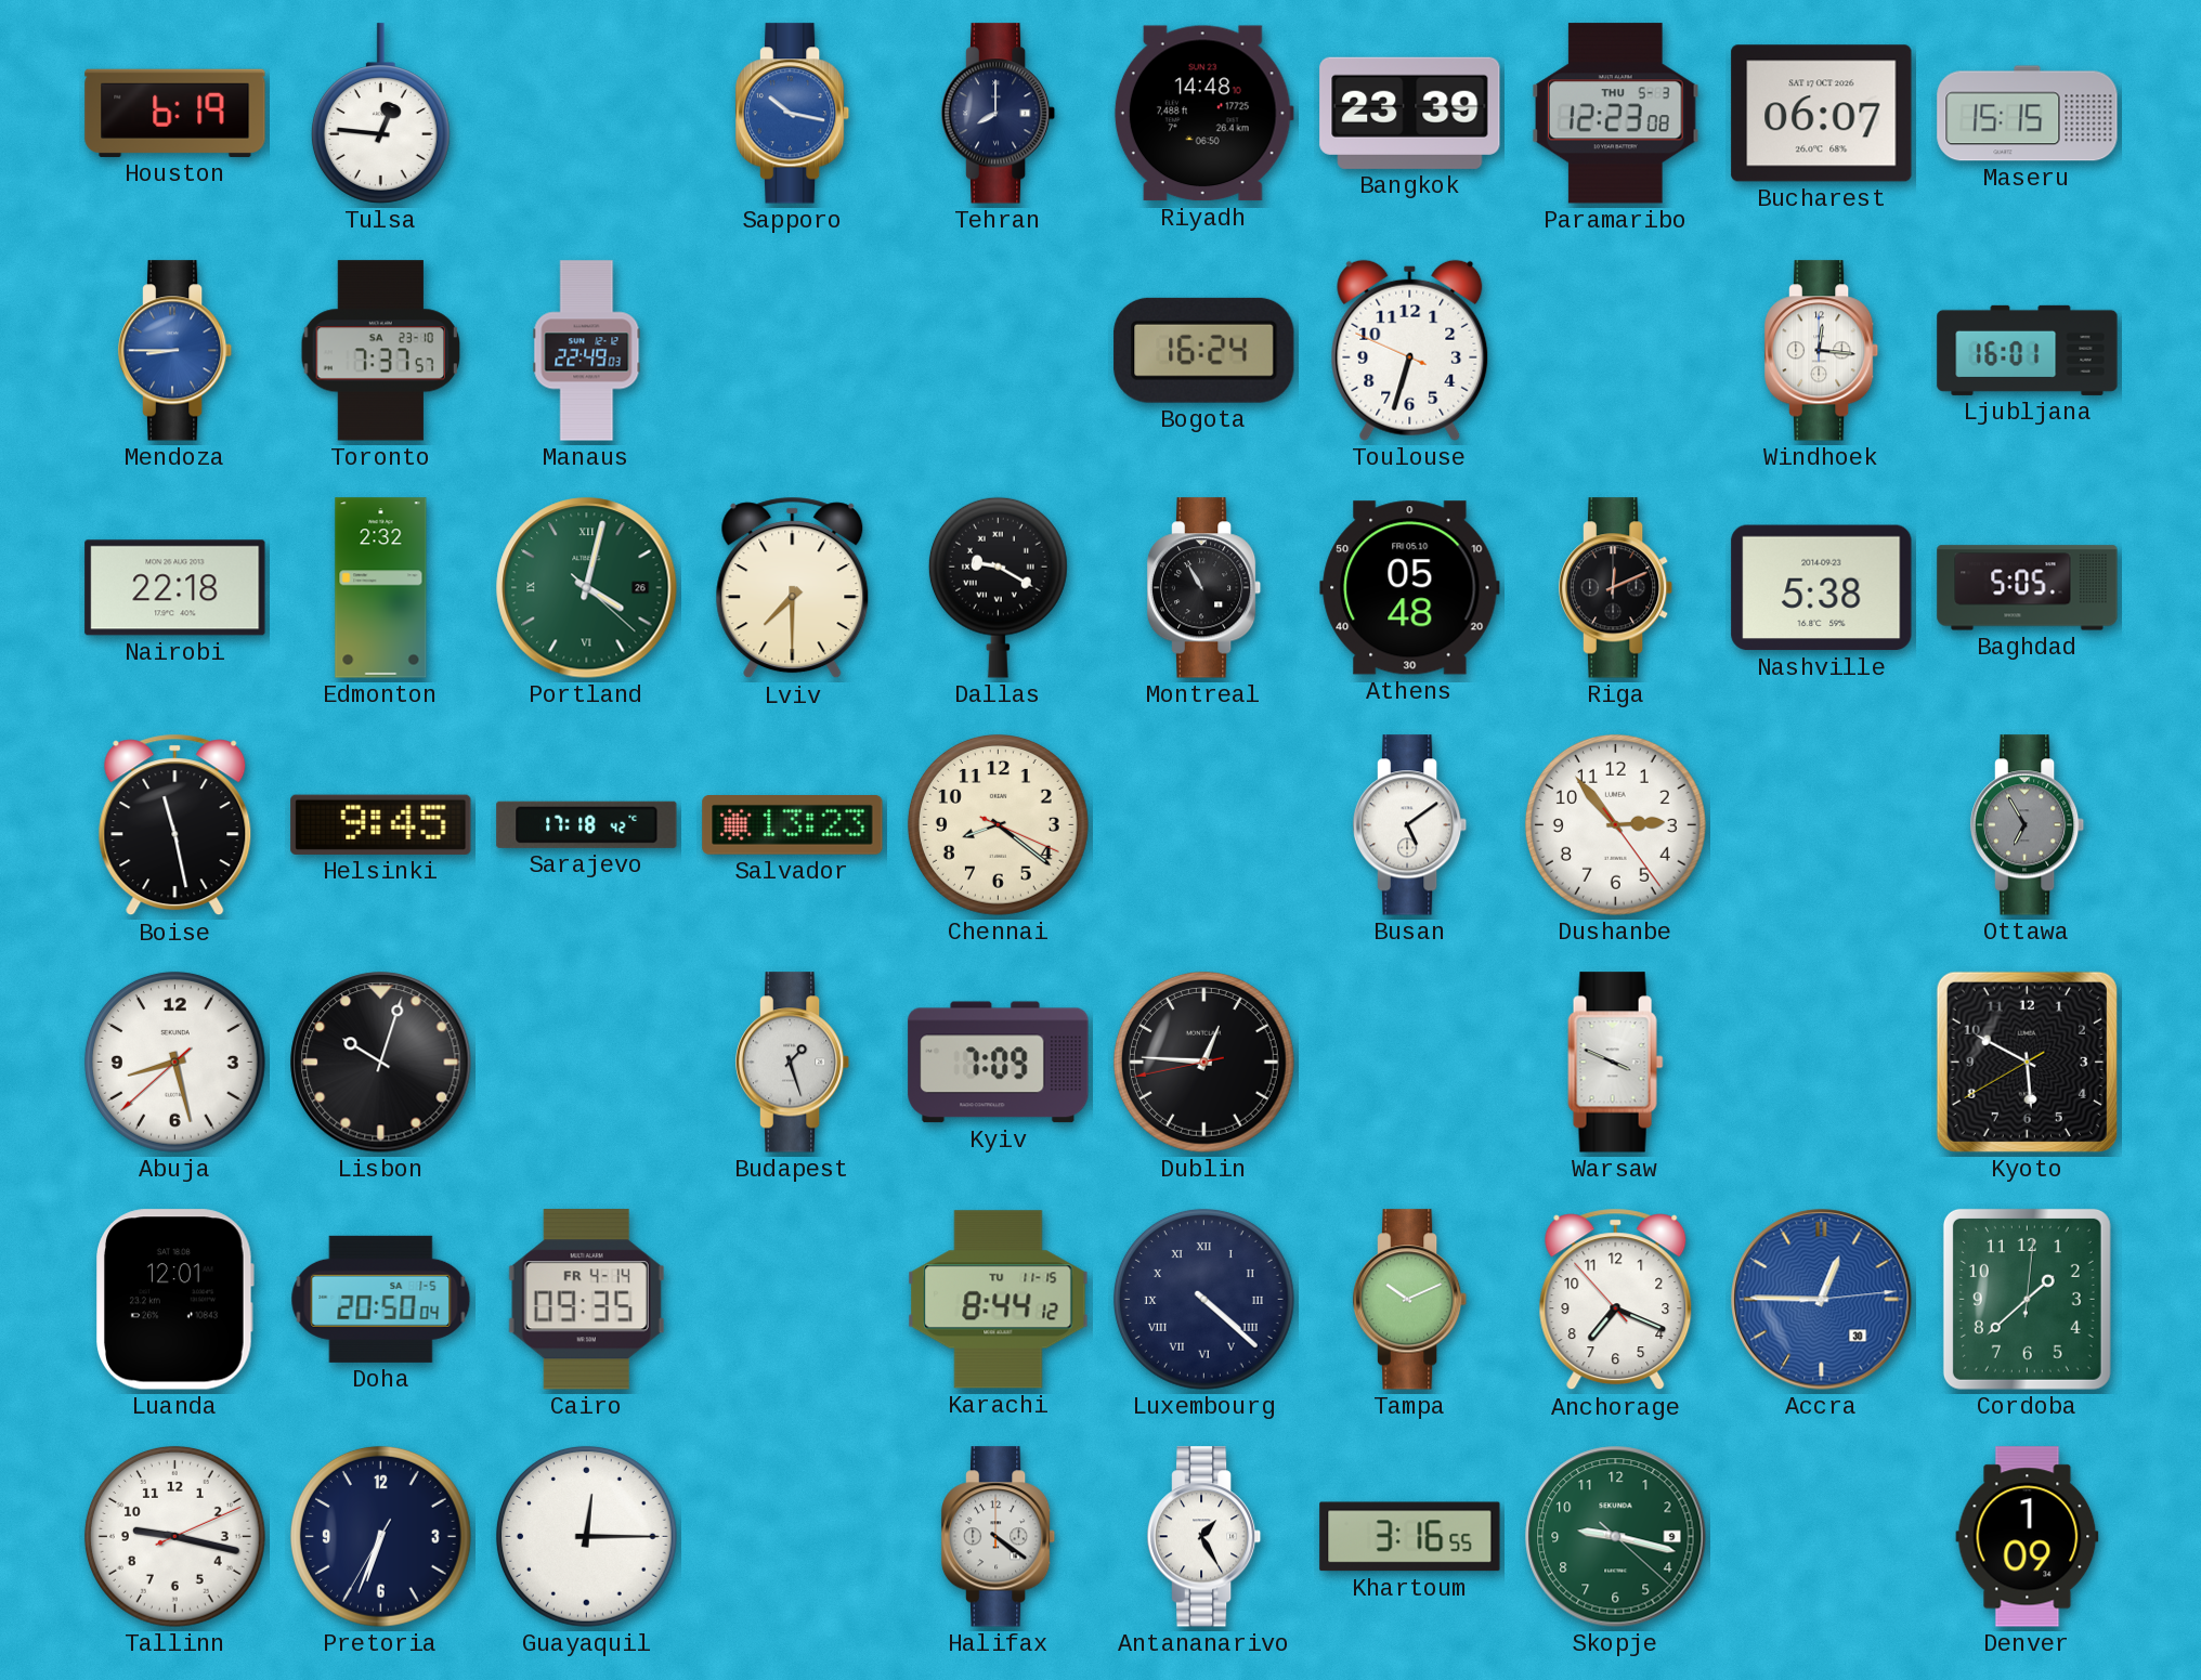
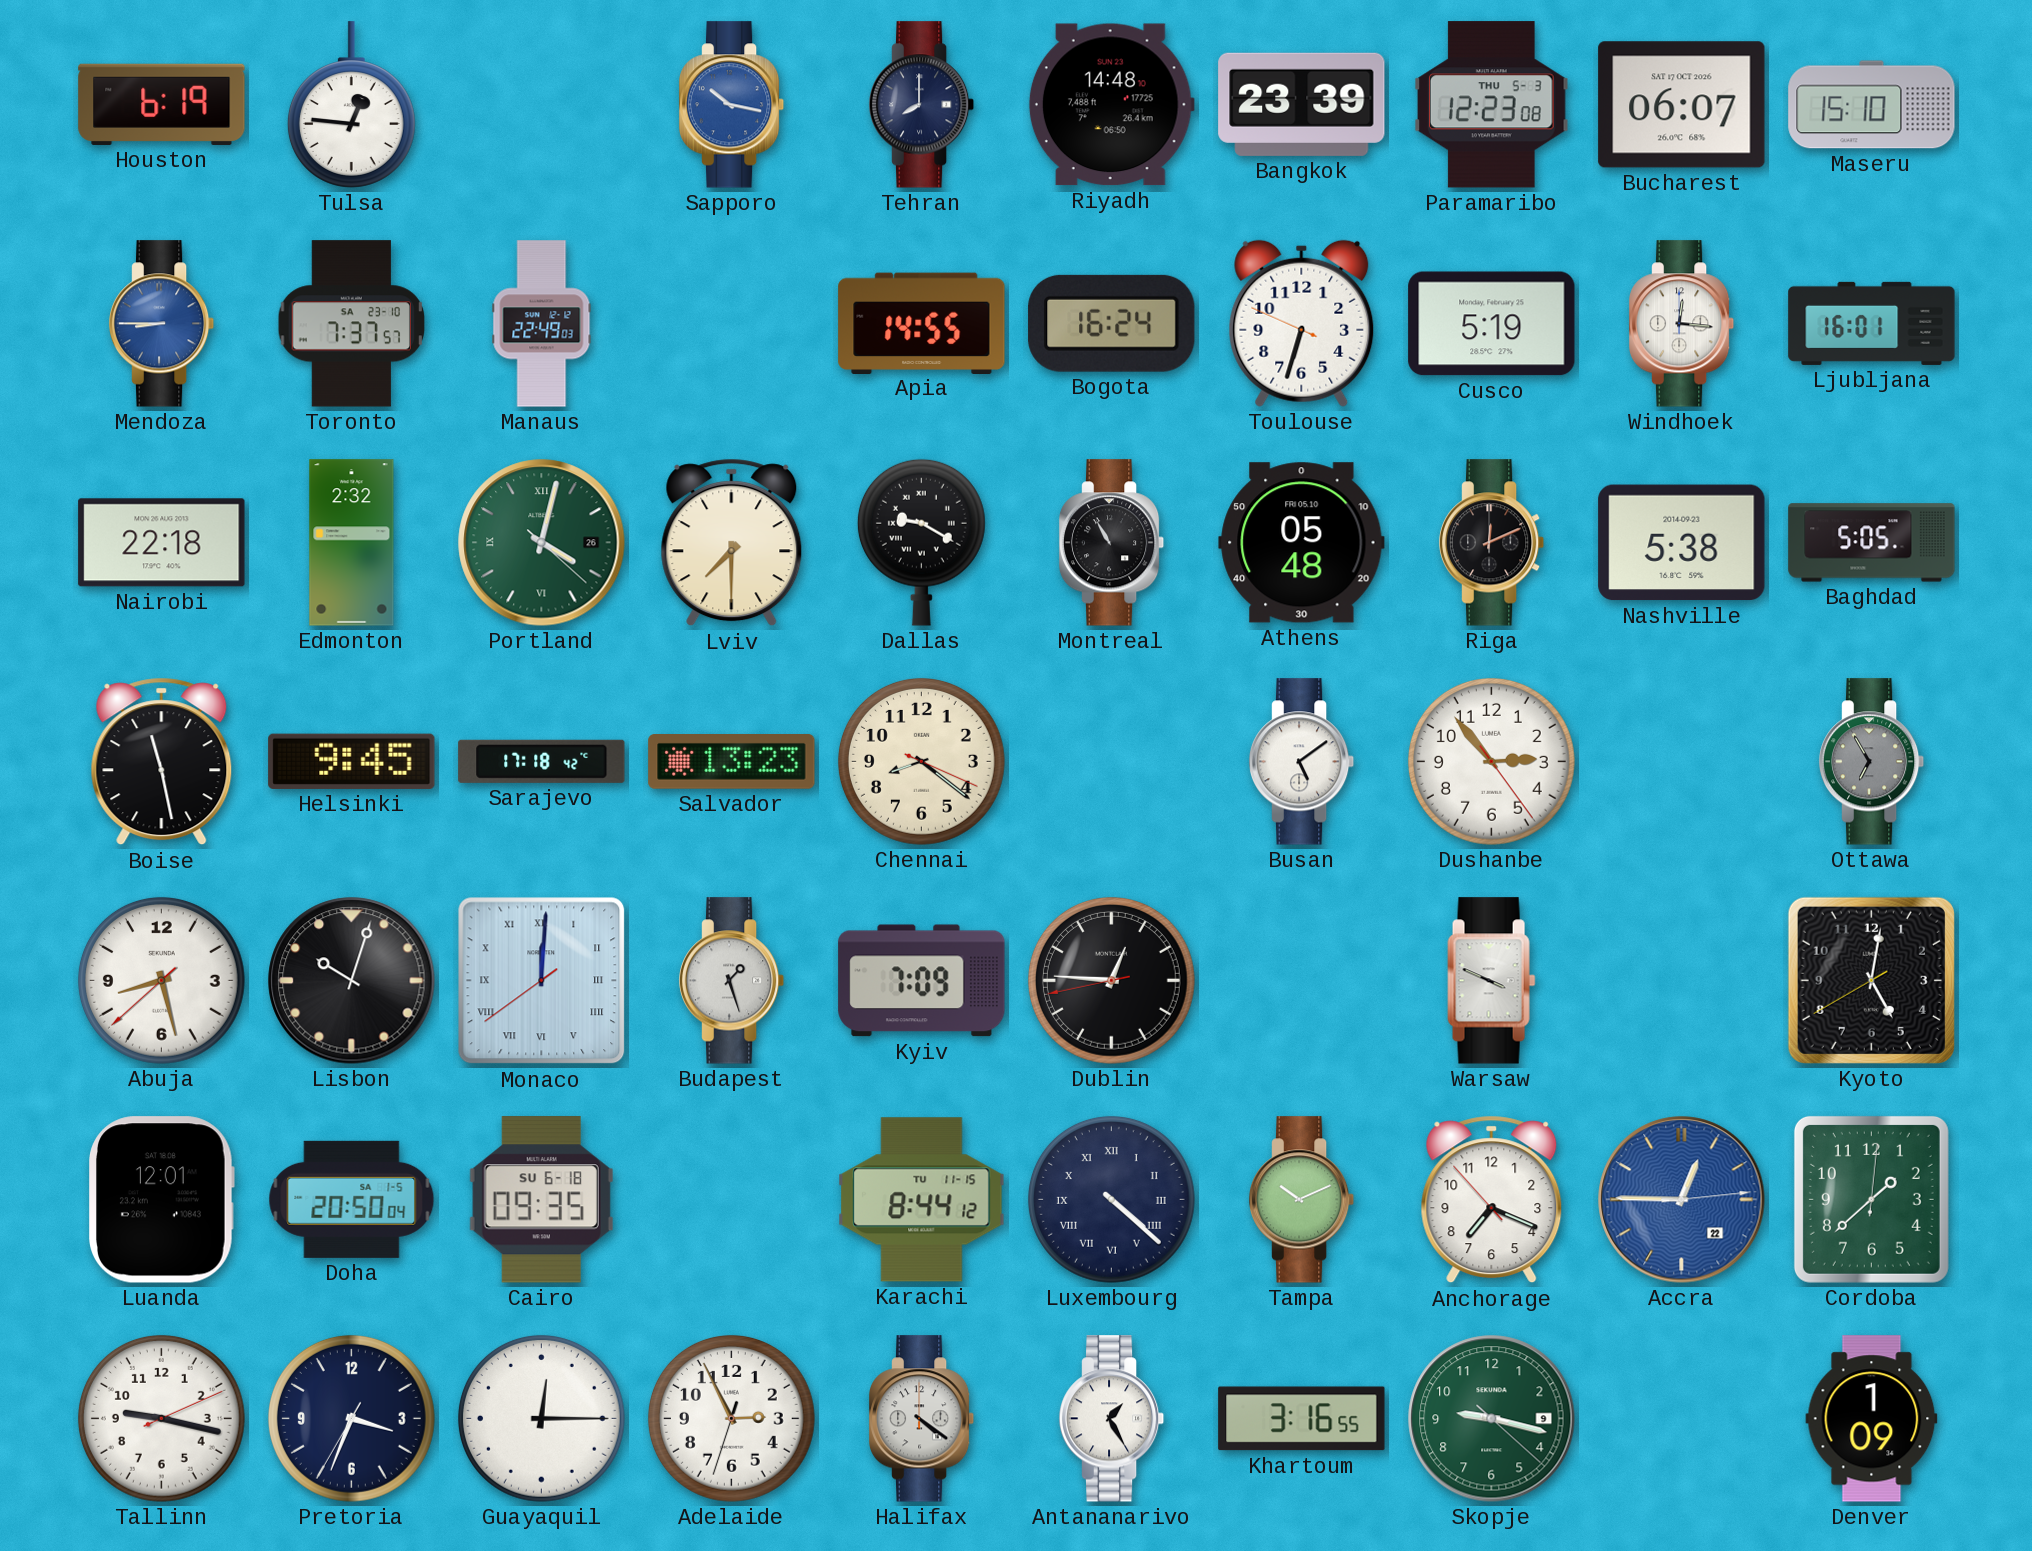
Maseru: 15:15 -> 15:10 (1872, 105)
Apia: none -> 14:55 (922, 323)
Cusco: none -> 5:19 (1492, 324)
Monaco: none -> 12:00 (542, 981)
Kyoto: 5:49 -> 5:01 (1871, 980)
Cairo date: FR 4-14 -> SU 6-18 (541, 1200)
Accra date: 30 -> 22 (1682, 1200)
Pretoria: 6:33 -> 3:33 (351, 1418)
Adelaide: none -> 2:55 (731, 1418)
